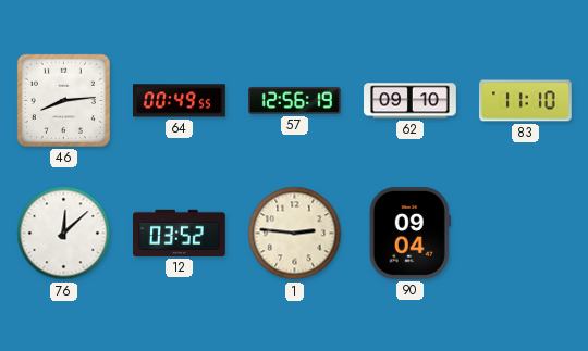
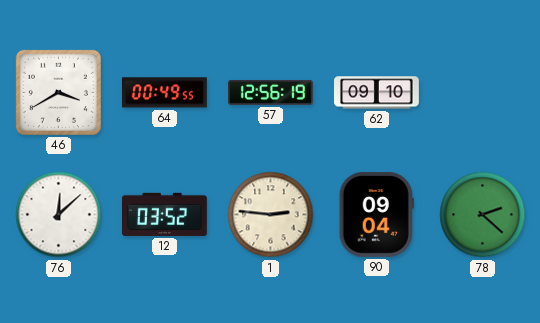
46: 8:14 -> 3:40 (58, 92)
83: 11:10 -> none (525, 101)
78: none -> 2:22 (483, 215)
